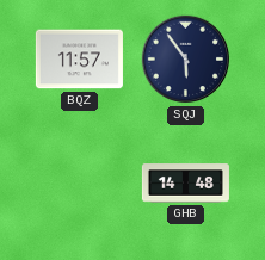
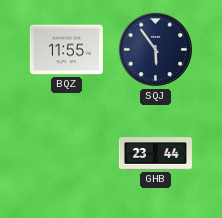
BQZ: 11:57 -> 11:55 (66, 50)
GHB: 14:48 -> 23:44 (155, 154)
